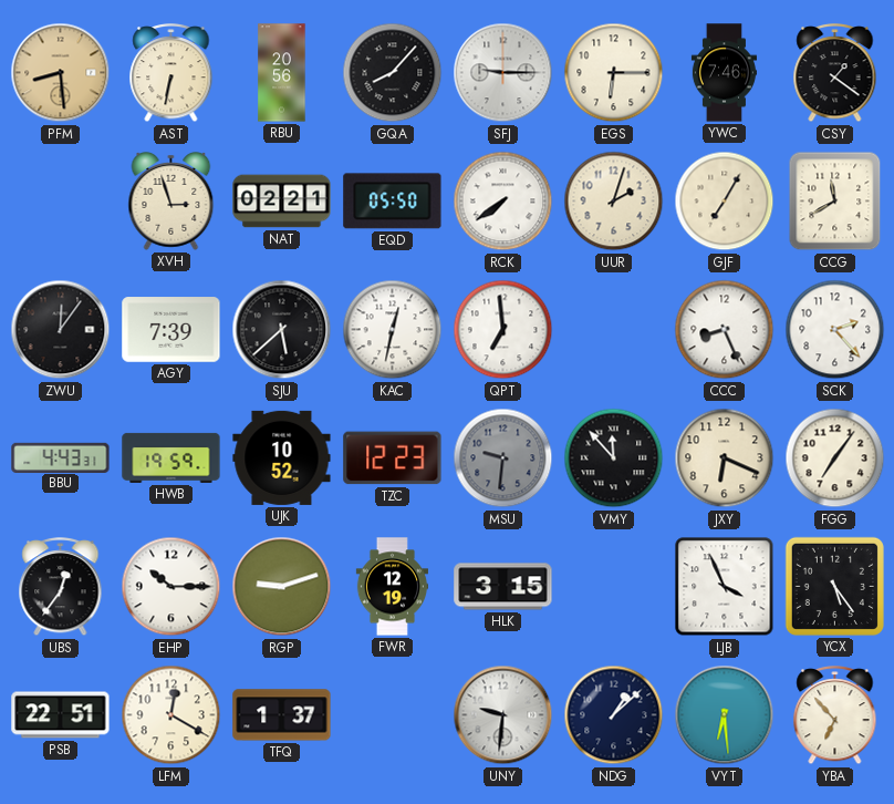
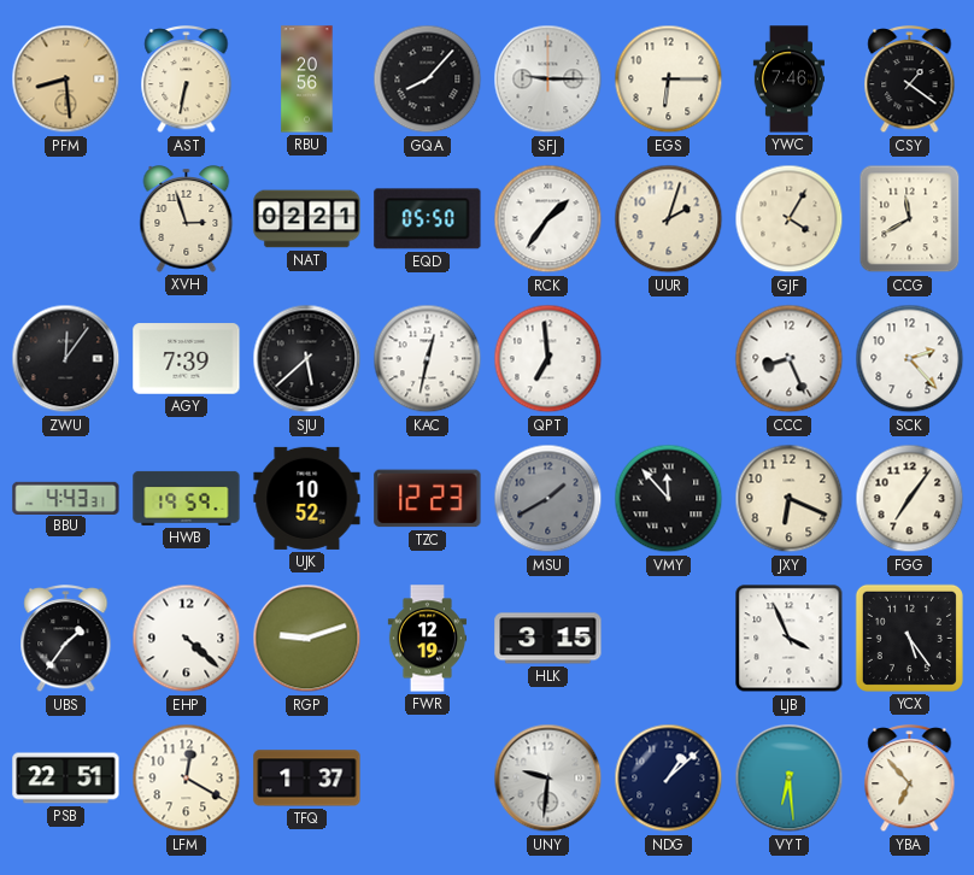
RCK: 7:39 -> 1:36 (548, 219)
GJF: 7:05 -> 4:05 (790, 219)
MSU: 9:31 -> 1:40 (548, 499)
UBS: 12:36 -> 1:36 (66, 640)
EHP: 10:15 -> 4:22 (187, 639)
